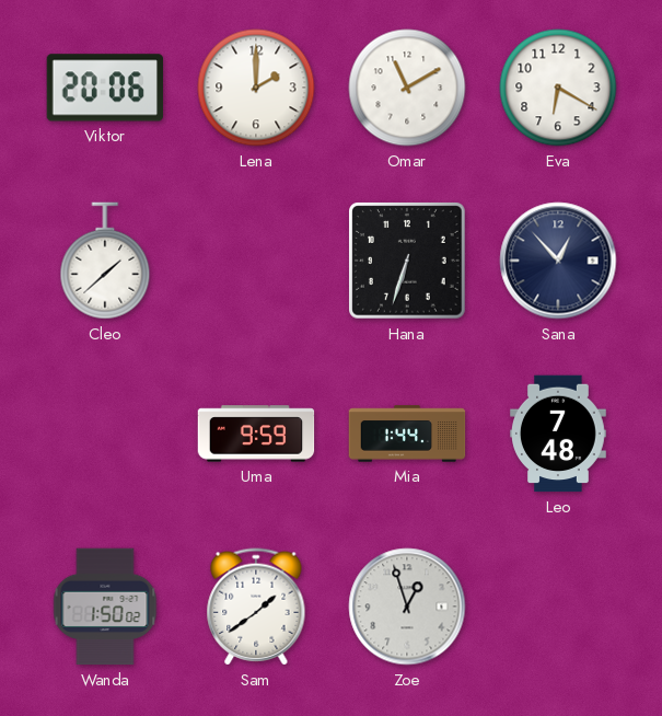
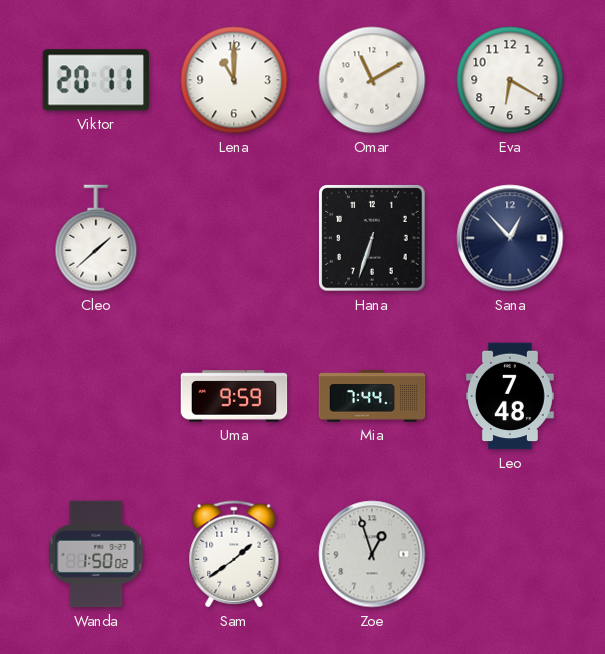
Viktor: 20:06 -> 20:11 (96, 80)
Lena: 2:00 -> 11:00 (234, 80)
Mia: 1:44 -> 7:44 (372, 396)
